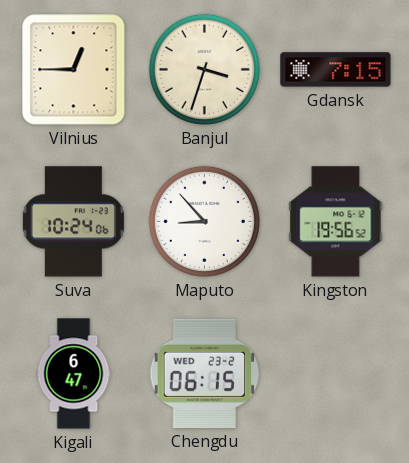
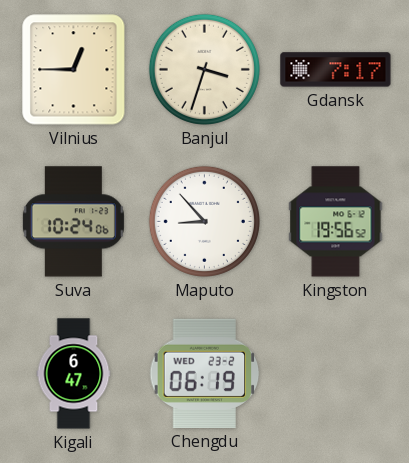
Gdansk: 7:15 -> 7:17 (336, 70)
Chengdu: 06:15 -> 06:19 (205, 373)
